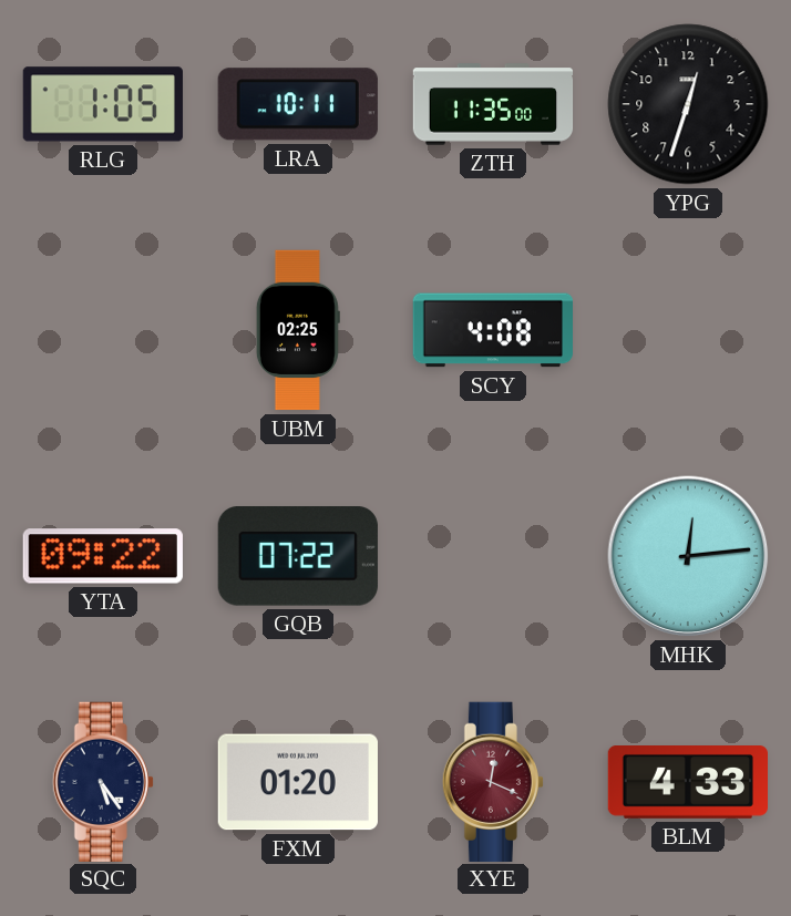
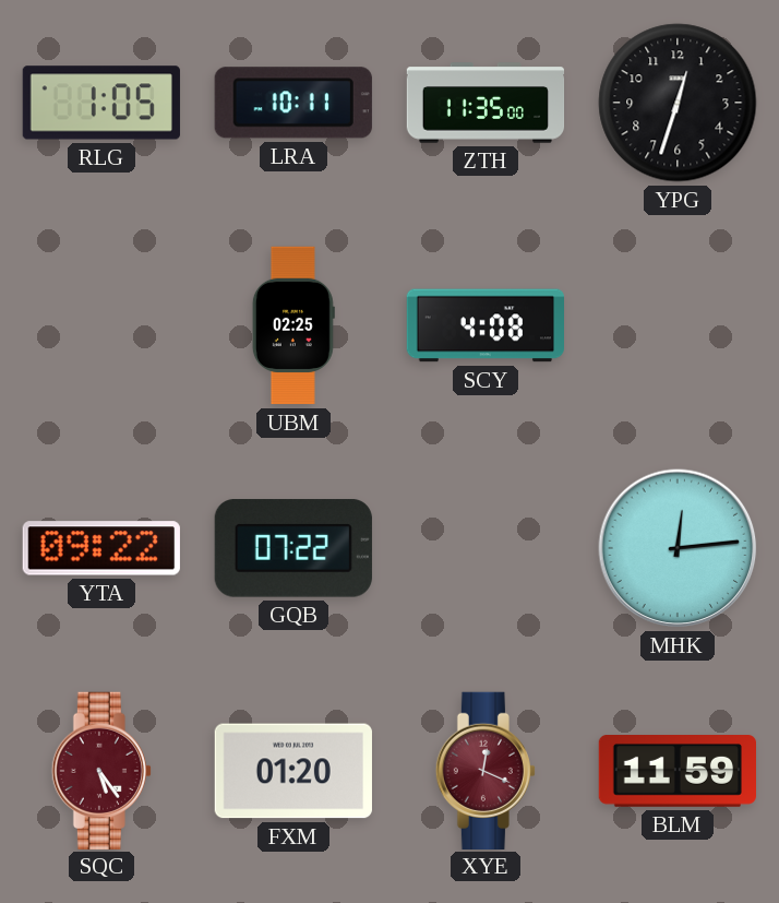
SQC dial: navy -> burgundy (101, 770)
BLM: 4:33 -> 11:59 (676, 772)
